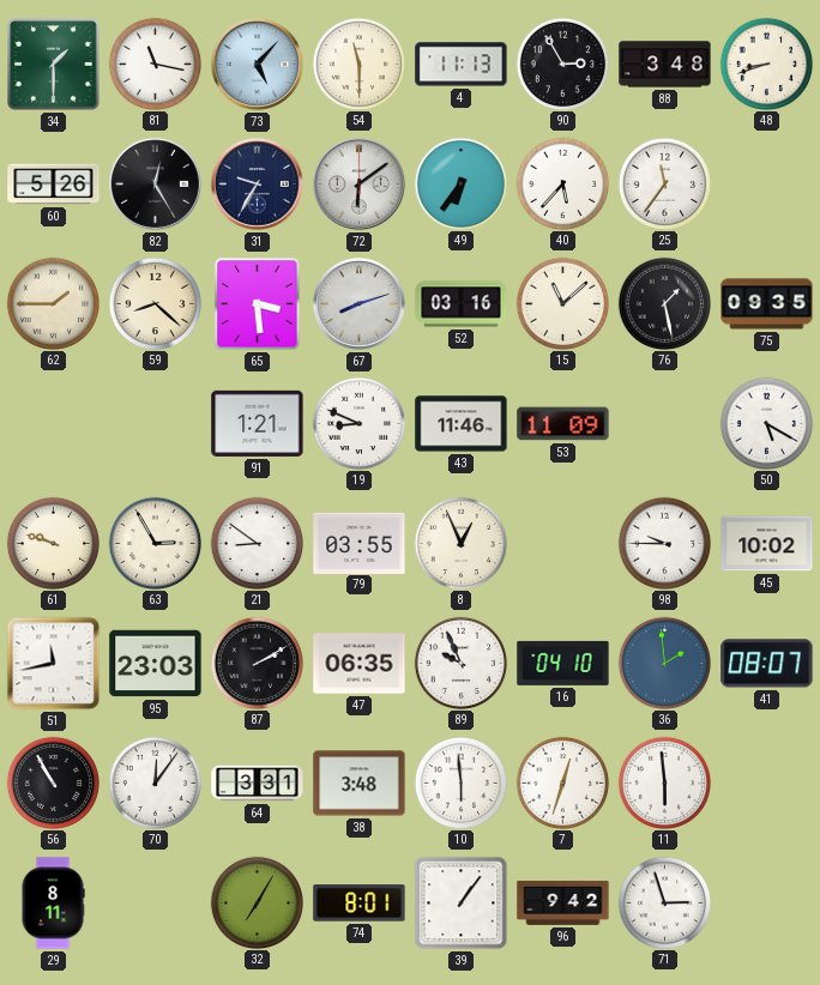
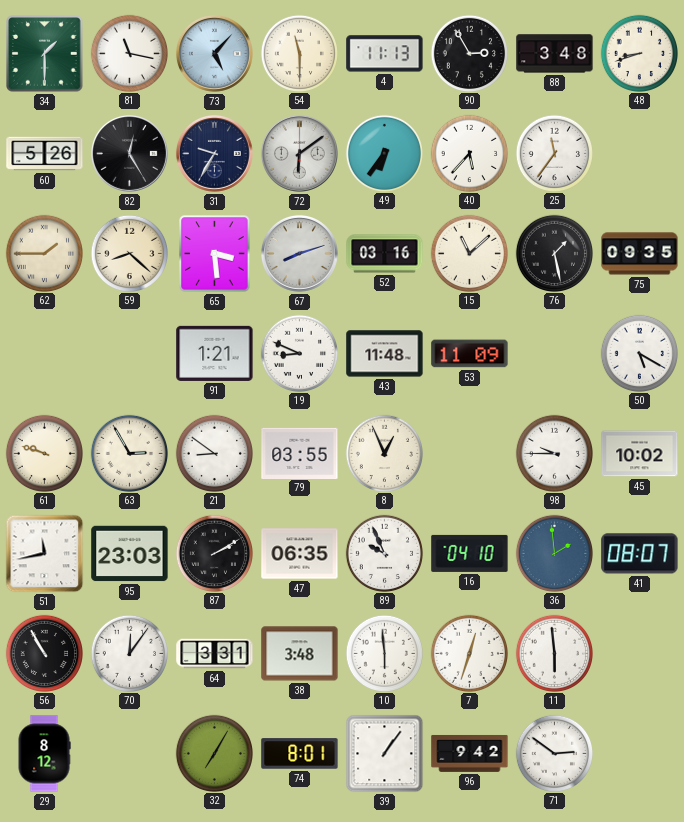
43: 11:46 -> 11:48 (385, 354)
29: 8:11 -> 8:12 (44, 754)
71: 2:57 -> 2:51 (554, 753)
